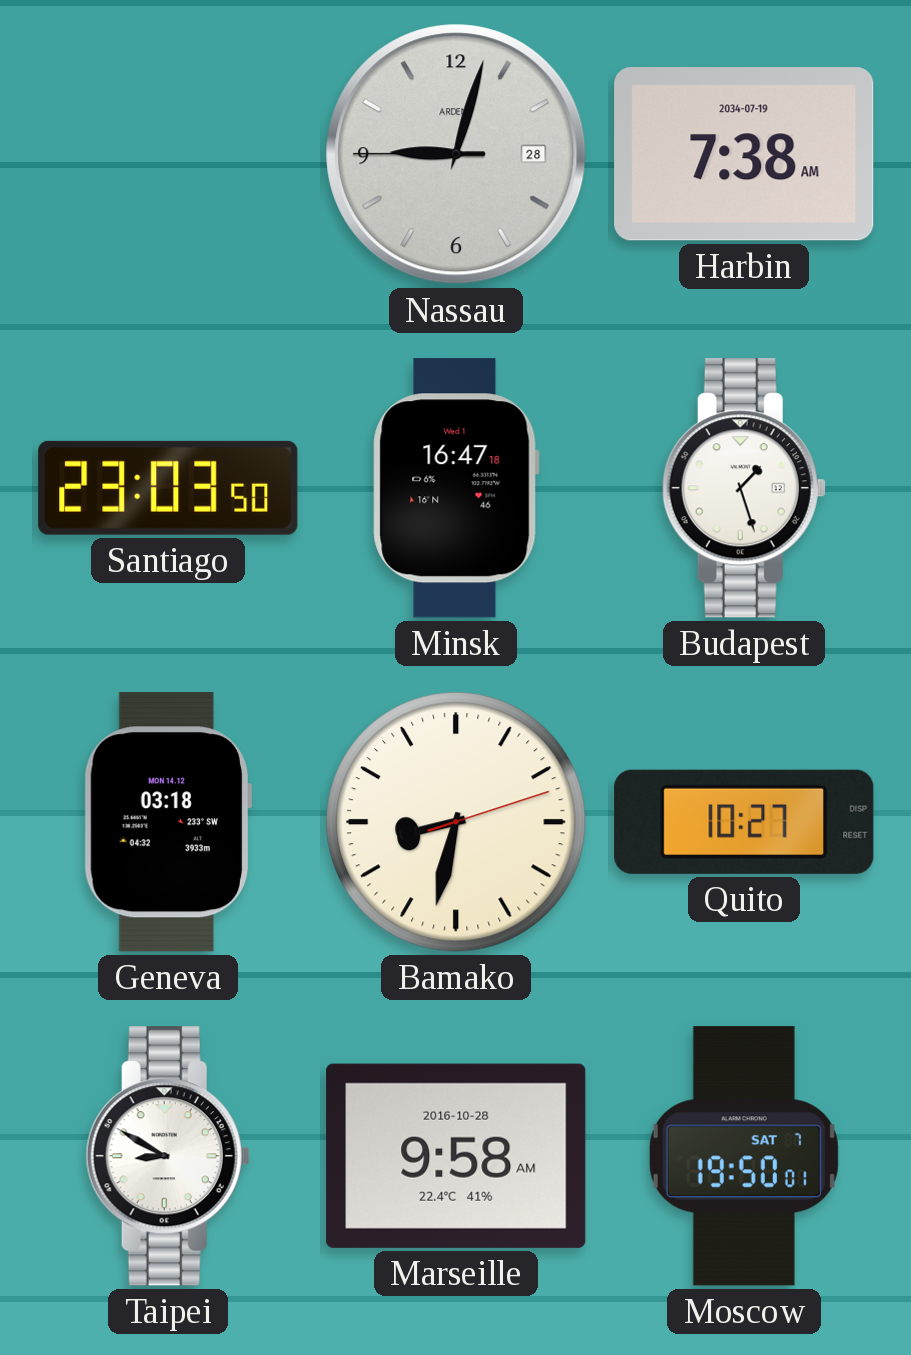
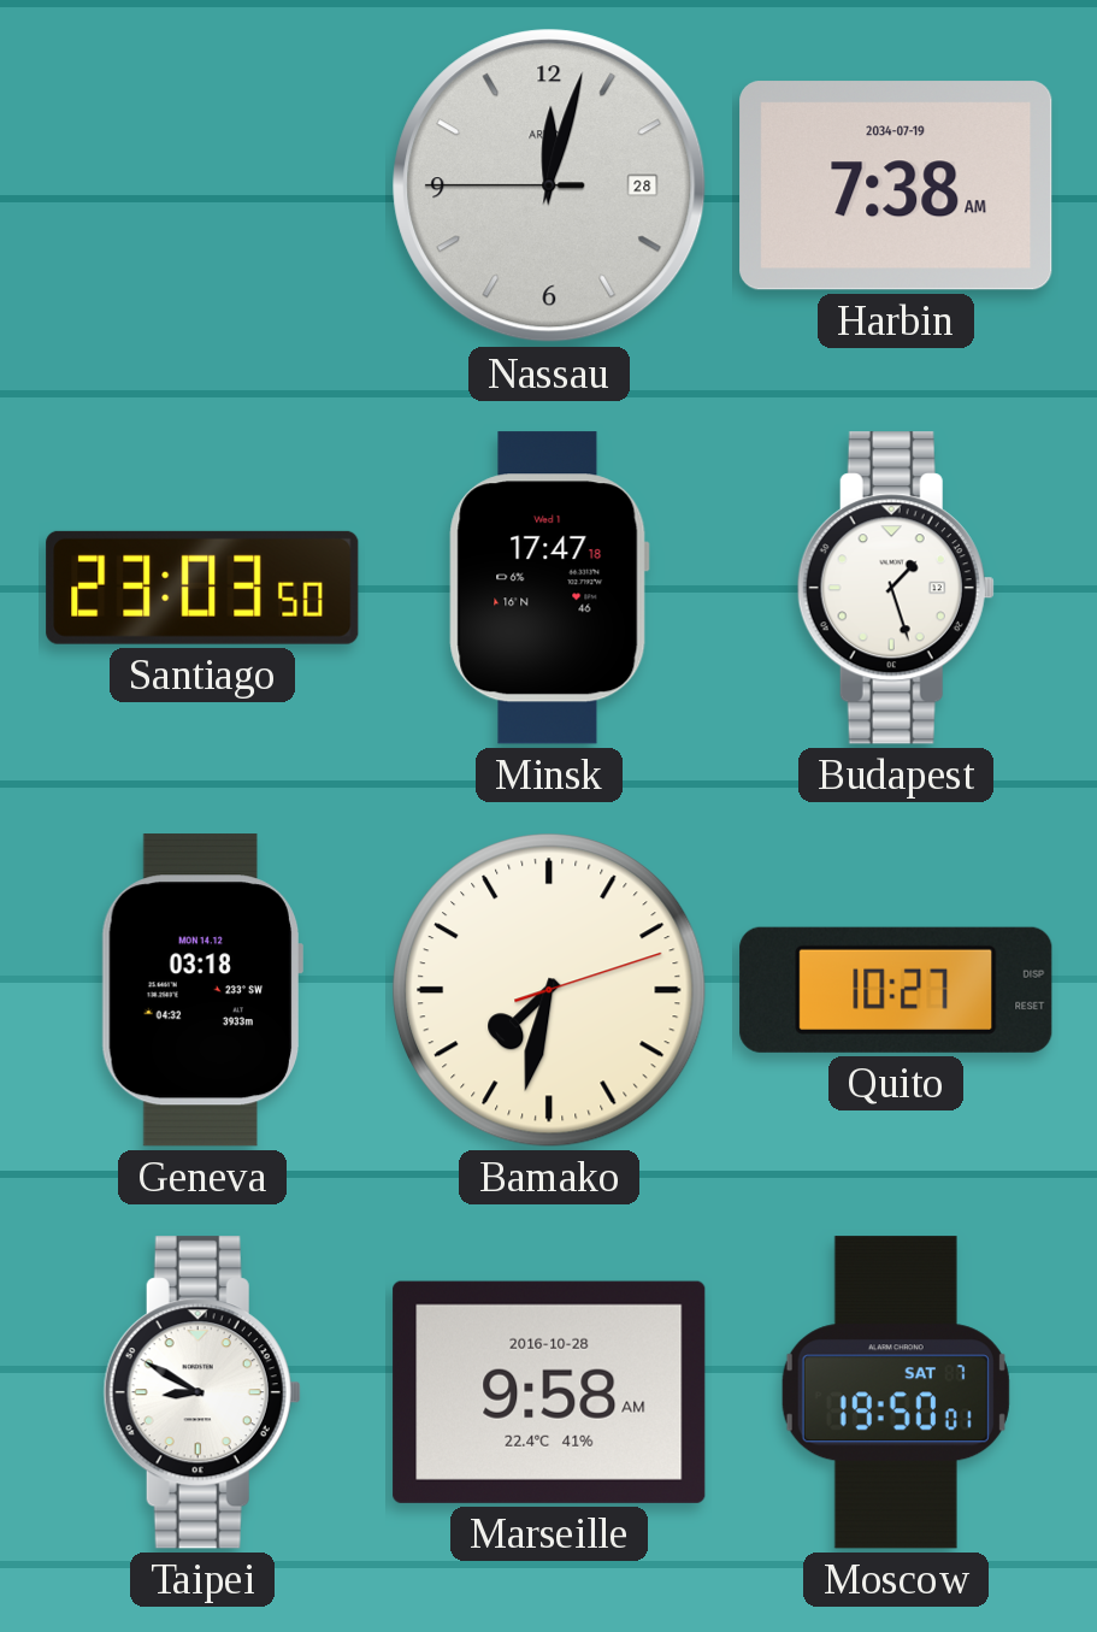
Nassau: 9:02 -> 12:02 (549, 185)
Minsk: 16:47 -> 17:47 (549, 588)
Bamako: 8:32 -> 7:32 (549, 990)
